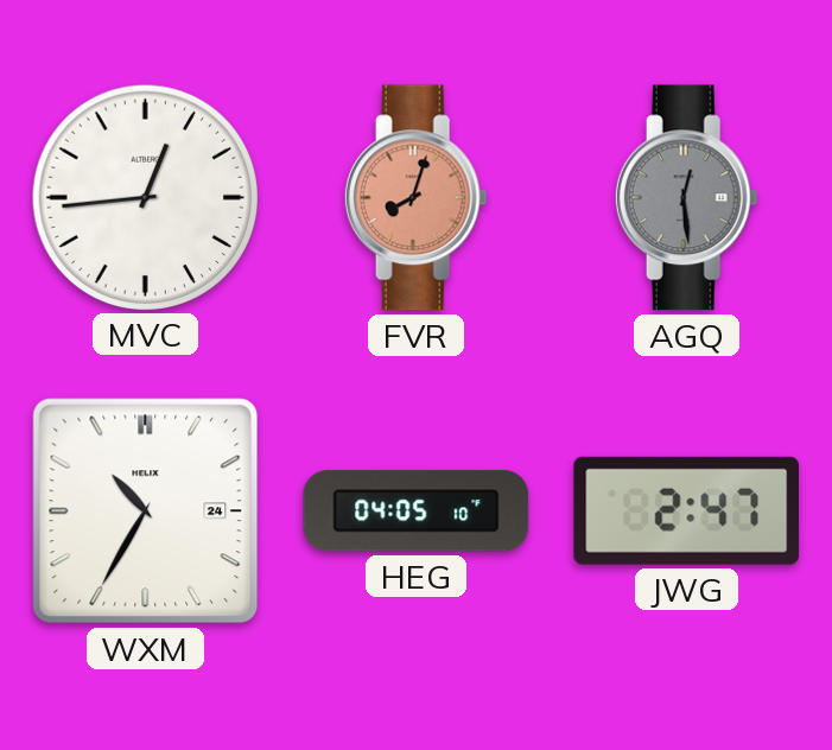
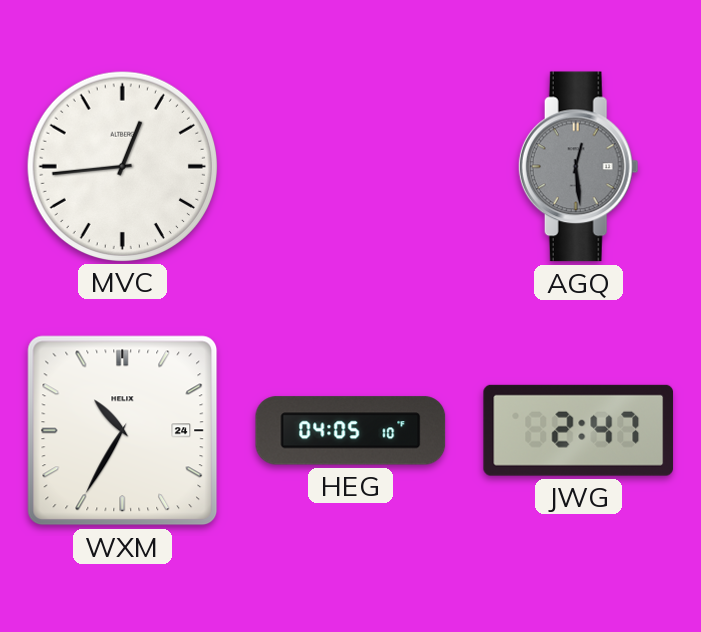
FVR: 8:03 -> none (415, 198)
